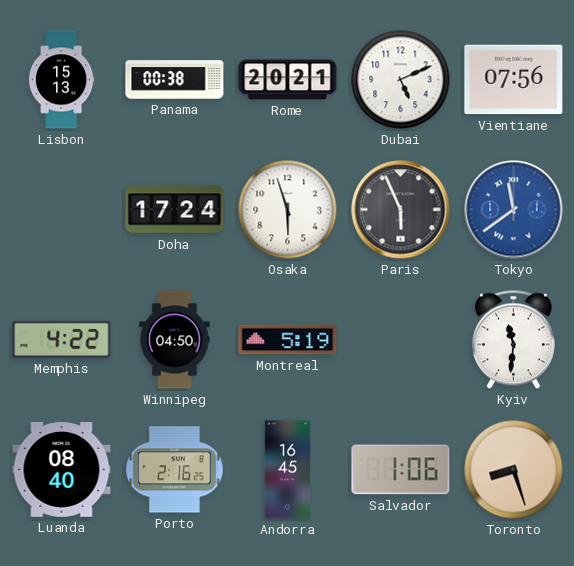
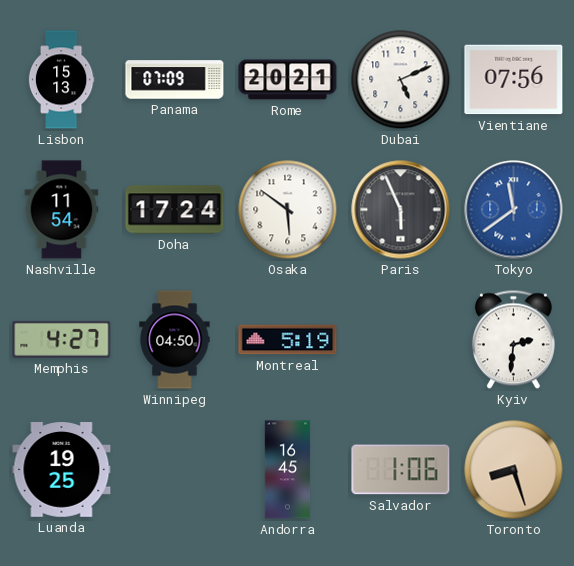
Panama: 00:38 -> 07:09 (175, 80)
Nashville: none -> 11:54 (62, 210)
Osaka: 5:57 -> 5:51 (288, 210)
Memphis: 4:22 -> 4:27 (62, 339)
Kyiv: 11:31 -> 2:31 (513, 340)
Luanda: 08:40 -> 19:25 (62, 470)
Porto: 2:16 -> none (175, 470)
